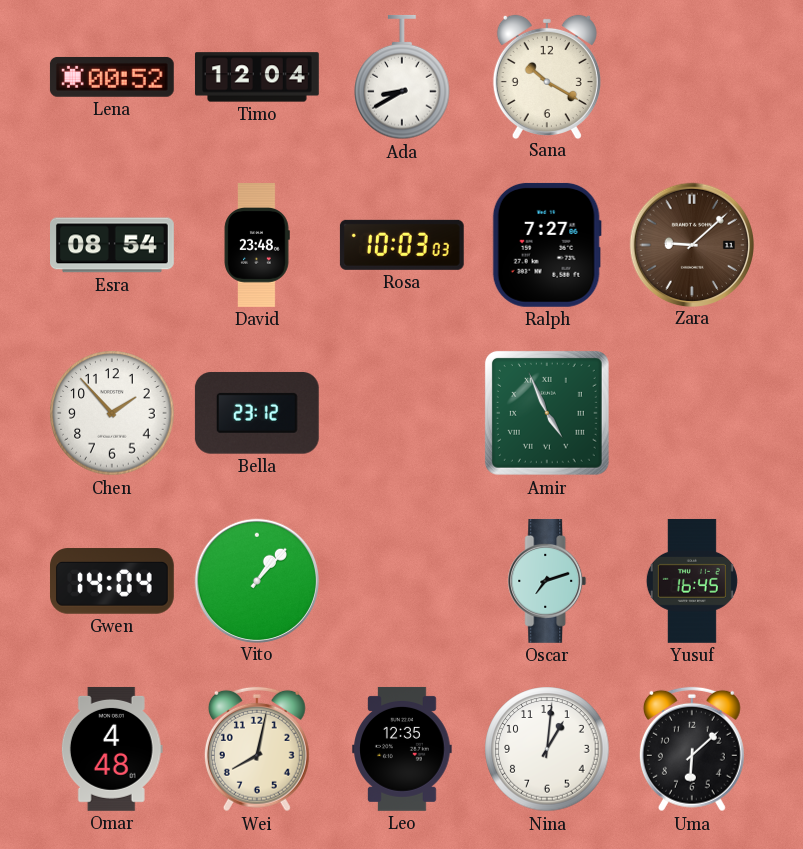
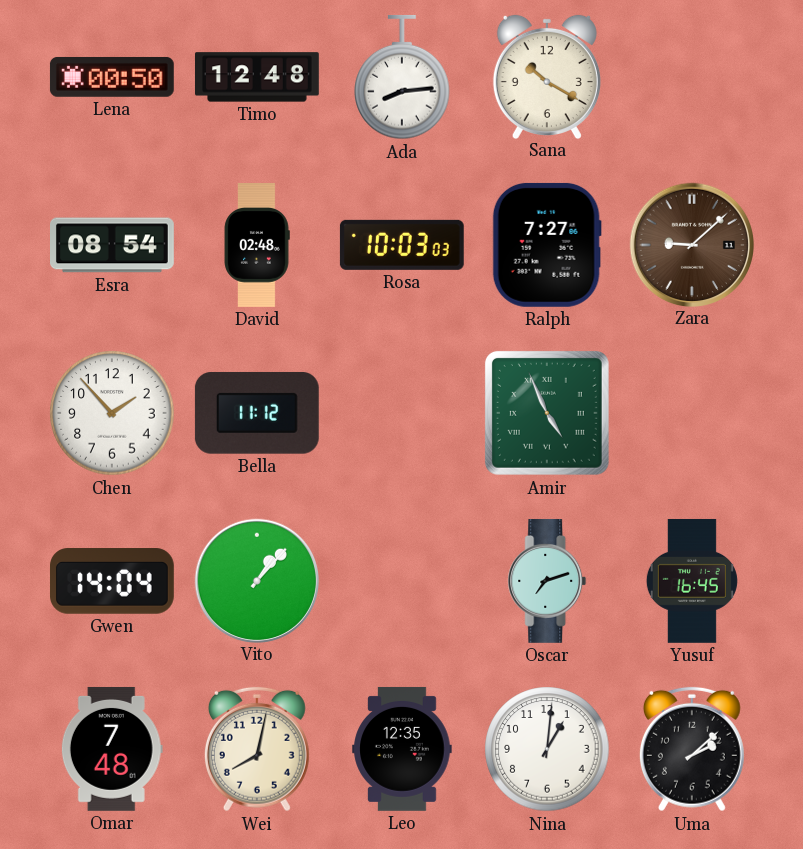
Lena: 00:52 -> 00:50 (112, 77)
Timo: 12:04 -> 12:48 (257, 77)
Ada: 8:40 -> 8:14 (402, 77)
David: 23:48 -> 02:48 (257, 246)
Bella: 23:12 -> 11:12 (257, 413)
Omar: 4:48 -> 7:48 (112, 749)
Uma: 6:08 -> 2:08 (692, 749)
